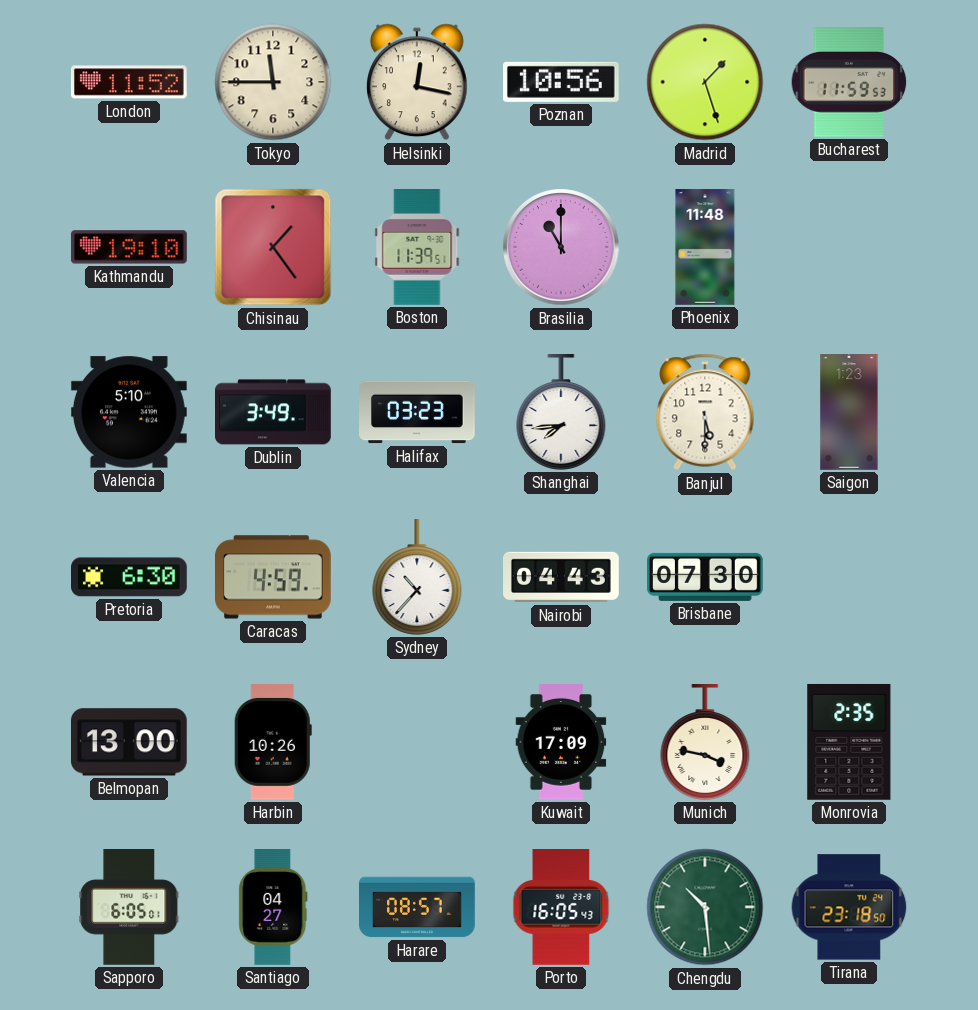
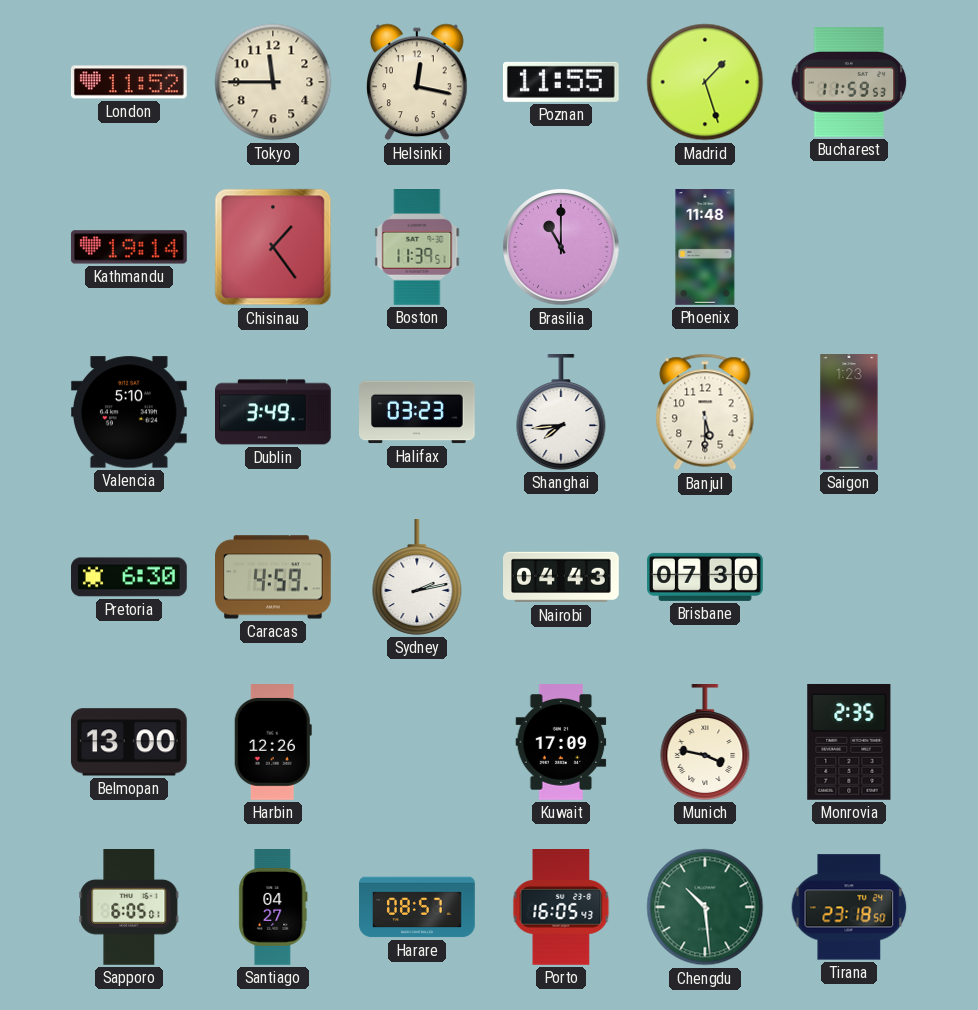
Poznan: 10:56 -> 11:55 (561, 82)
Kathmandu: 19:10 -> 19:14 (129, 247)
Sydney: 10:37 -> 2:13 (417, 578)
Harbin: 10:26 -> 12:26 (273, 743)
